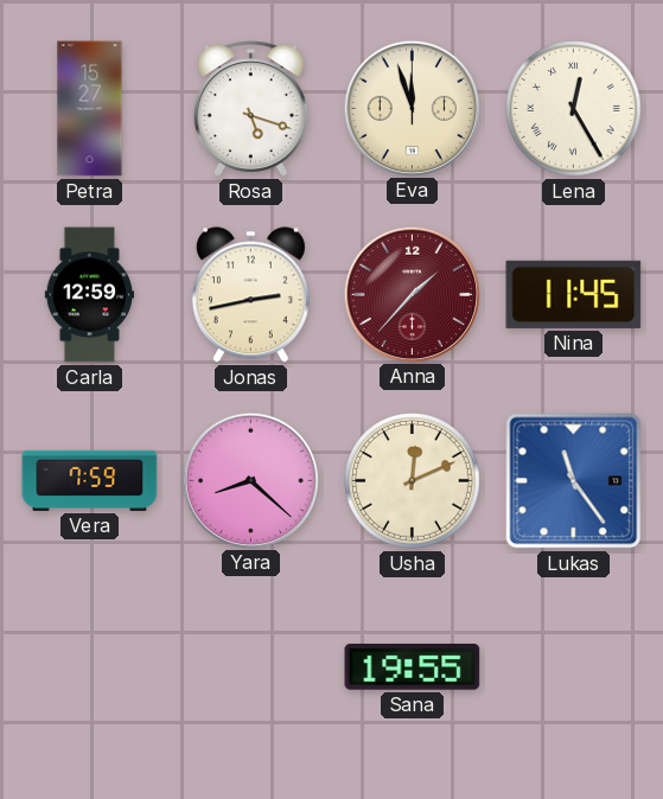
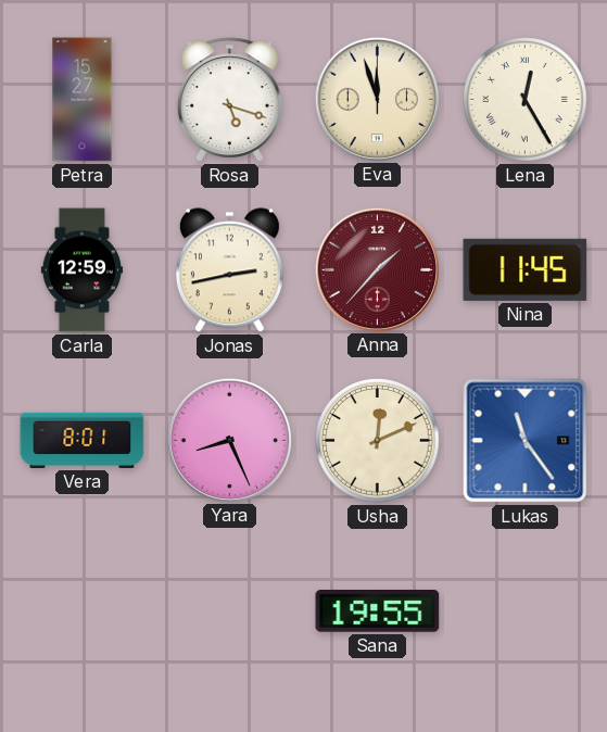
Vera: 7:59 -> 8:01 (83, 440)
Yara: 8:22 -> 8:26 (229, 440)
